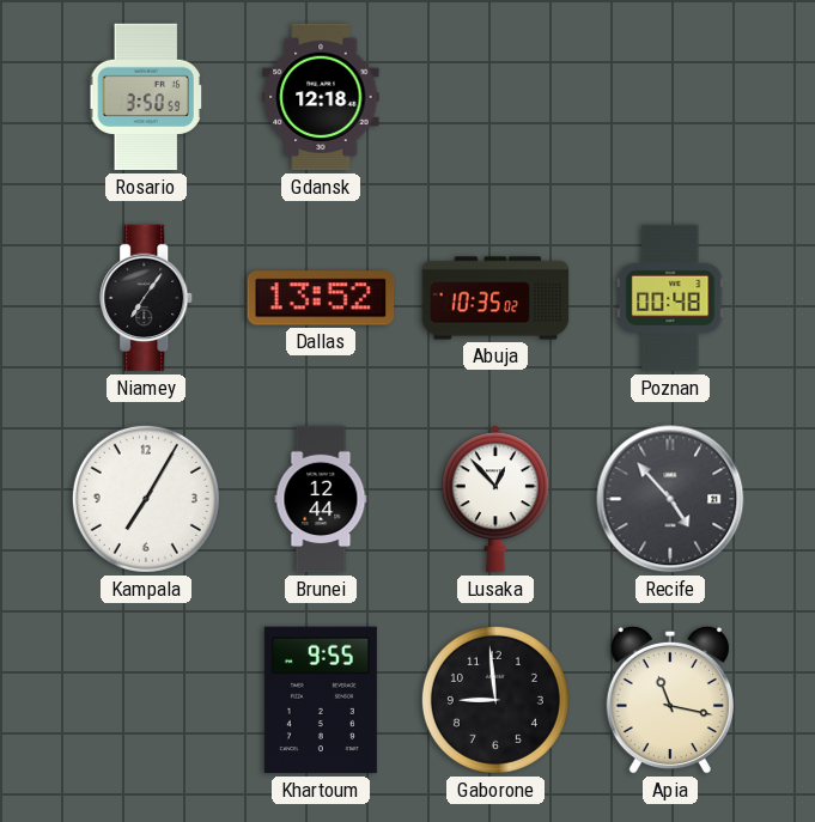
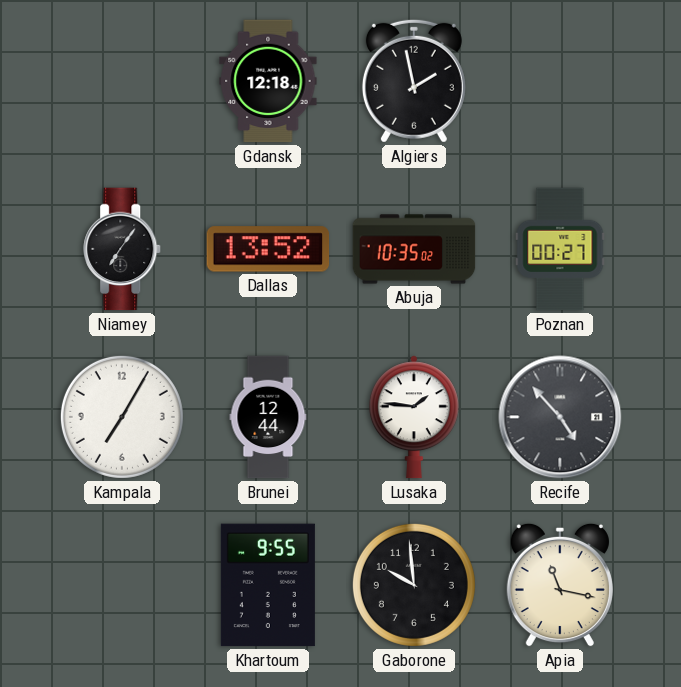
Rosario: 3:50 -> none (146, 97)
Algiers: none -> 1:58 (414, 81)
Poznan: 00:48 -> 00:27 (560, 249)
Lusaka: 12:53 -> 1:46 (414, 417)
Gaborone: 8:59 -> 9:59 (414, 585)
